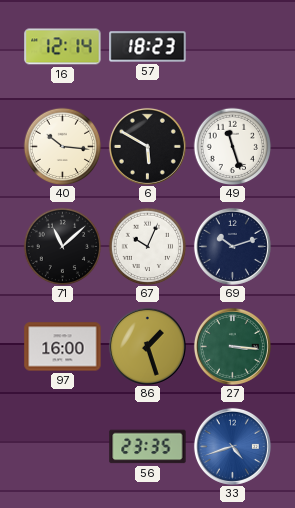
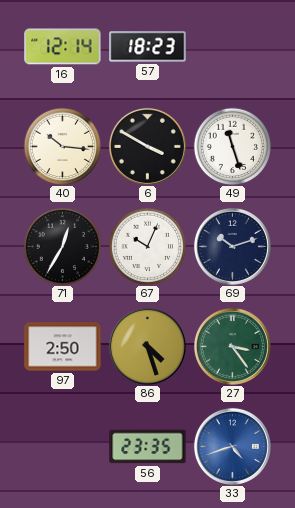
6: 5:50 -> 3:50 (147, 146)
71: 11:08 -> 12:35 (62, 246)
97: 16:00 -> 2:50 (63, 347)
86: 1:27 -> 4:27 (147, 346)
27: 3:16 -> 3:24 (232, 346)
